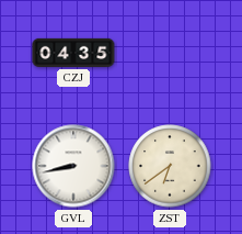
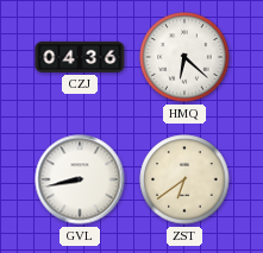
CZJ: 04:35 -> 04:36 (80, 57)
HMQ: none -> 6:22 (184, 57)
